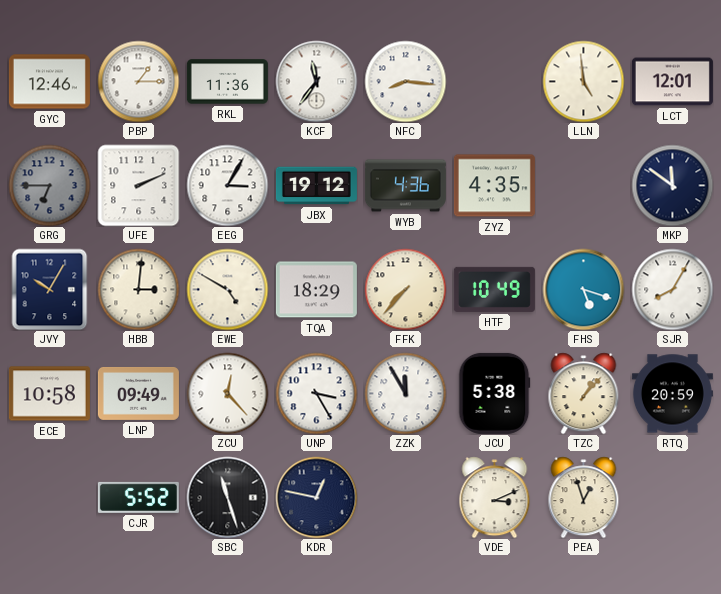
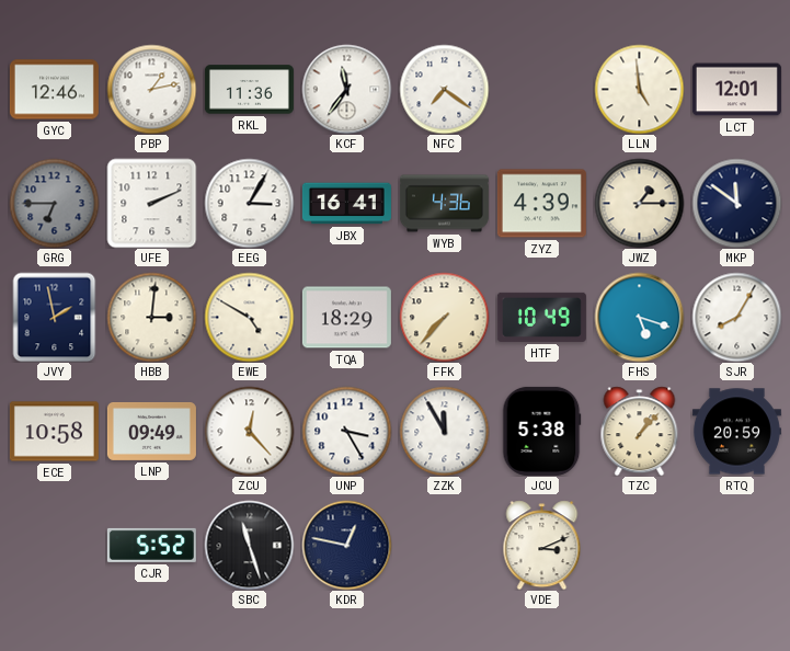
PBP: 1:15 -> 1:13 (151, 89)
NFC: 8:16 -> 7:21 (444, 89)
JBX: 19:12 -> 16:41 (346, 204)
ZYZ: 4:35 -> 4:39 (541, 204)
JWZ: none -> 1:15 (639, 203)
JVY: 10:05 -> 1:58 (55, 317)
PEA: 12:57 -> none (584, 497)
